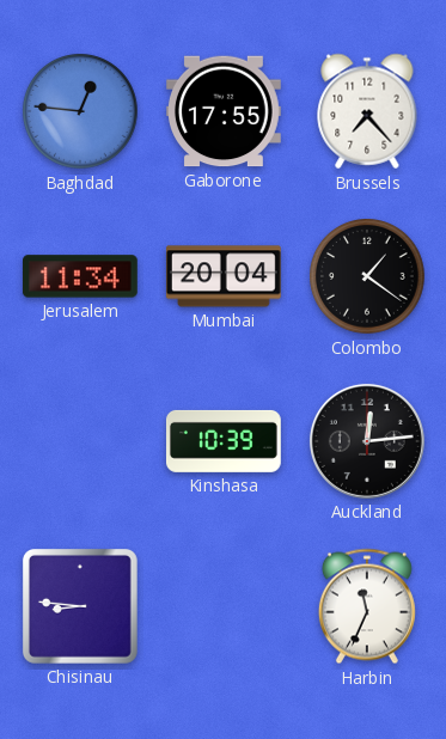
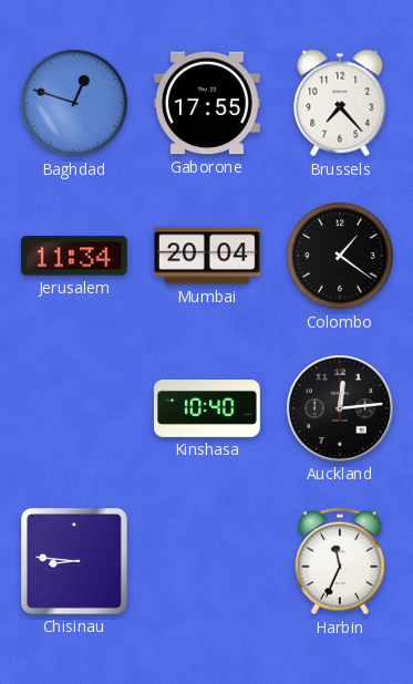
Baghdad: 12:46 -> 12:48 (75, 104)
Kinshasa: 10:39 -> 10:40 (207, 408)
